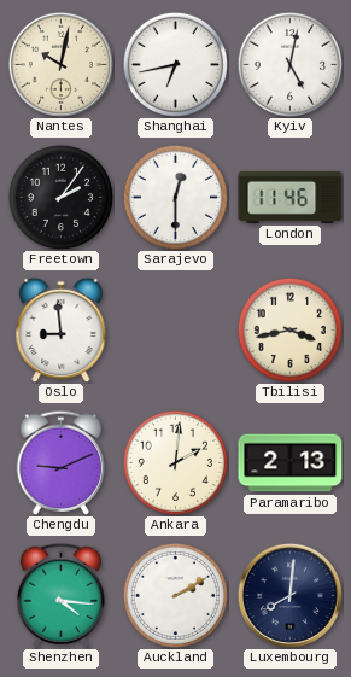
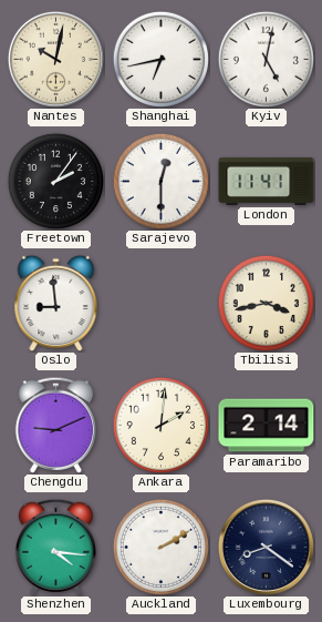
London: 11:46 -> 11:41 (267, 181)
Paramaribo: 2:13 -> 2:14 (267, 426)
Luxembourg: 8:01 -> 8:21 (266, 547)
